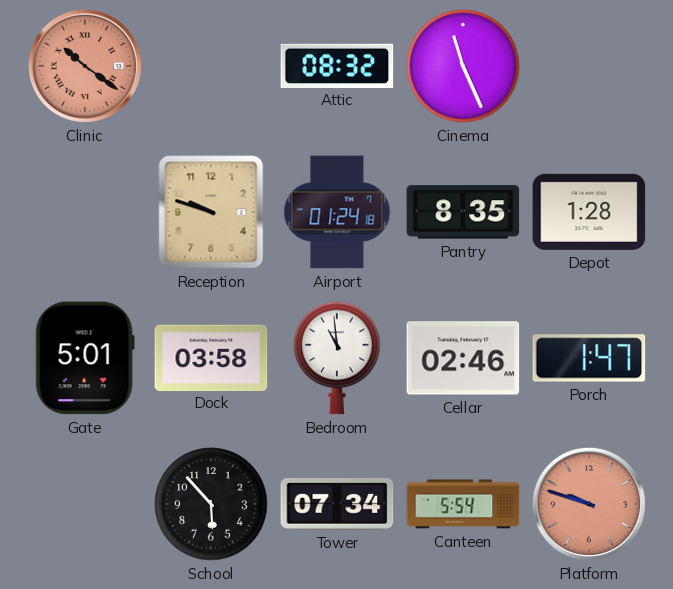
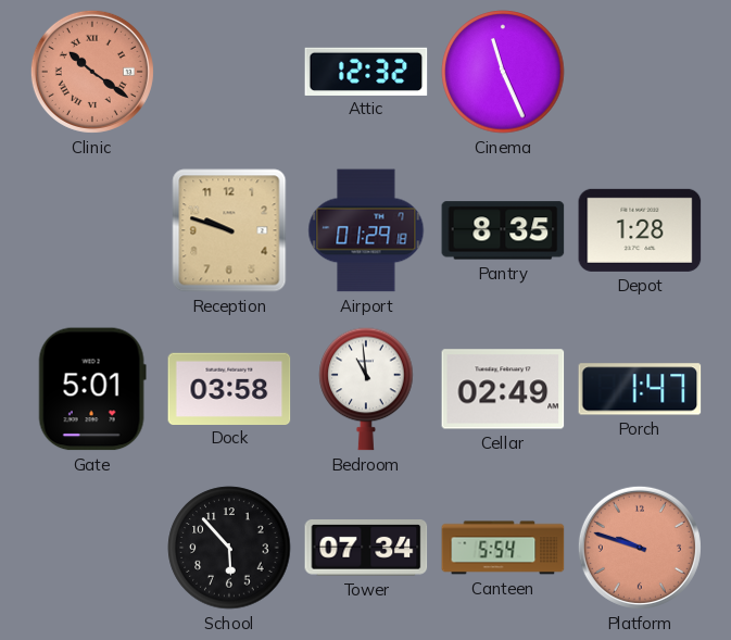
Attic: 08:32 -> 12:32 (366, 71)
Airport: 01:24 -> 01:29 (366, 230)
Cellar: 02:46 -> 02:49 (503, 389)
